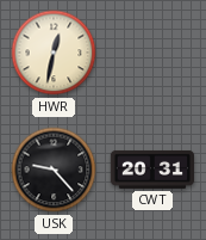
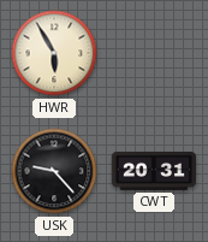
HWR: 12:32 -> 5:55 (54, 53)
